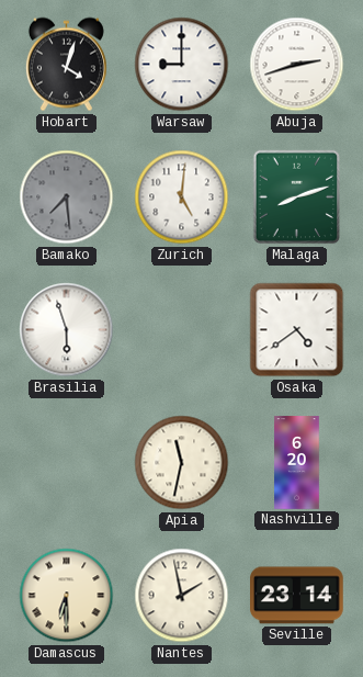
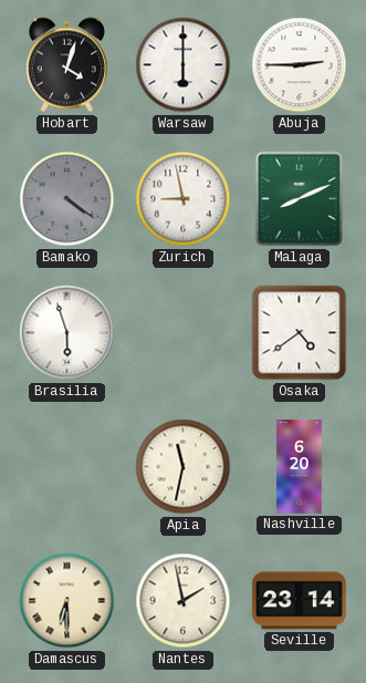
Warsaw: 9:00 -> 6:00 (184, 65)
Abuja: 2:42 -> 2:45 (300, 65)
Bamako: 7:29 -> 4:21 (67, 199)
Zurich: 5:01 -> 8:58 (184, 199)
Malaga: 8:12 -> 8:11 (300, 199)
